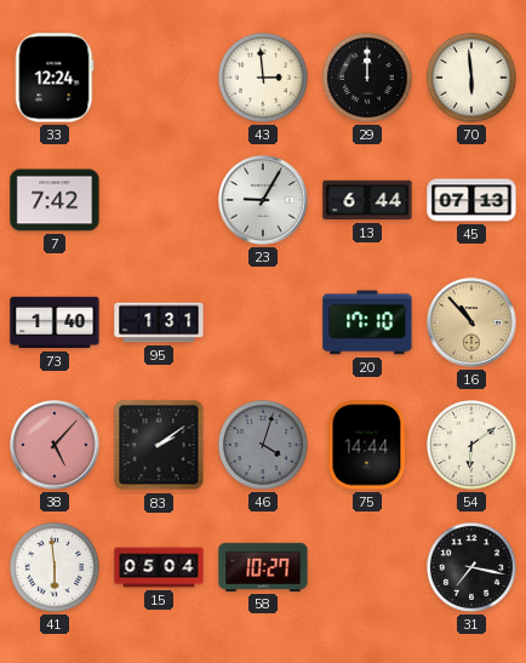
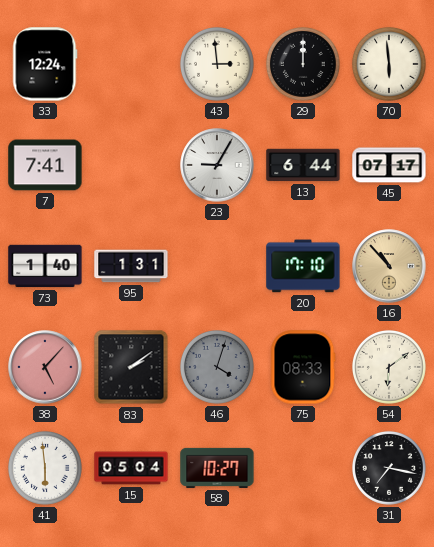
7: 7:42 -> 7:41 (45, 165)
45: 07:13 -> 07:17 (389, 165)
75: 14:44 -> 08:33 (303, 367)
